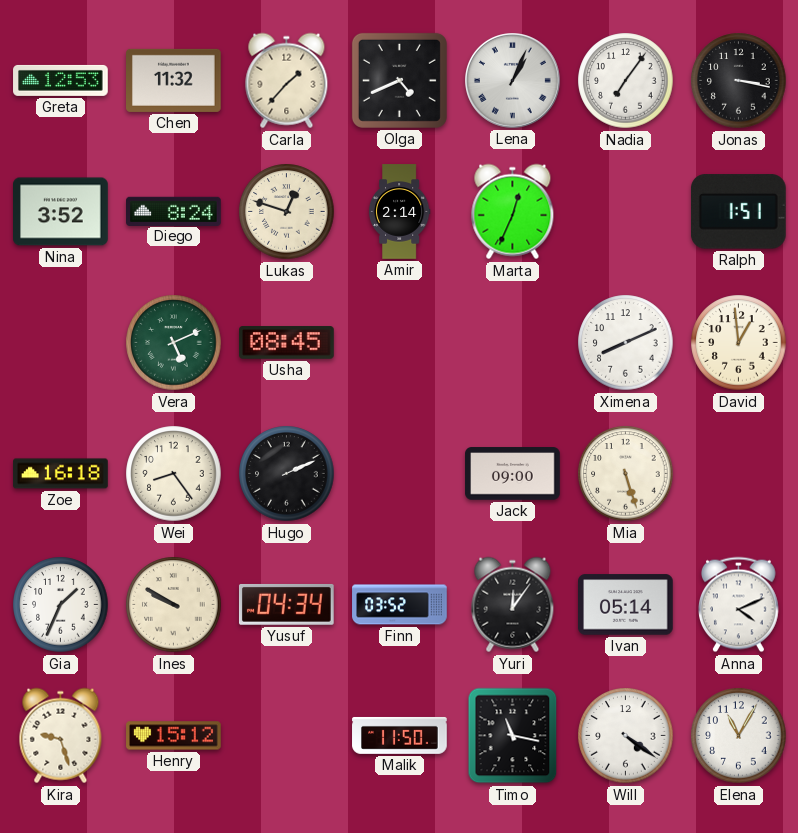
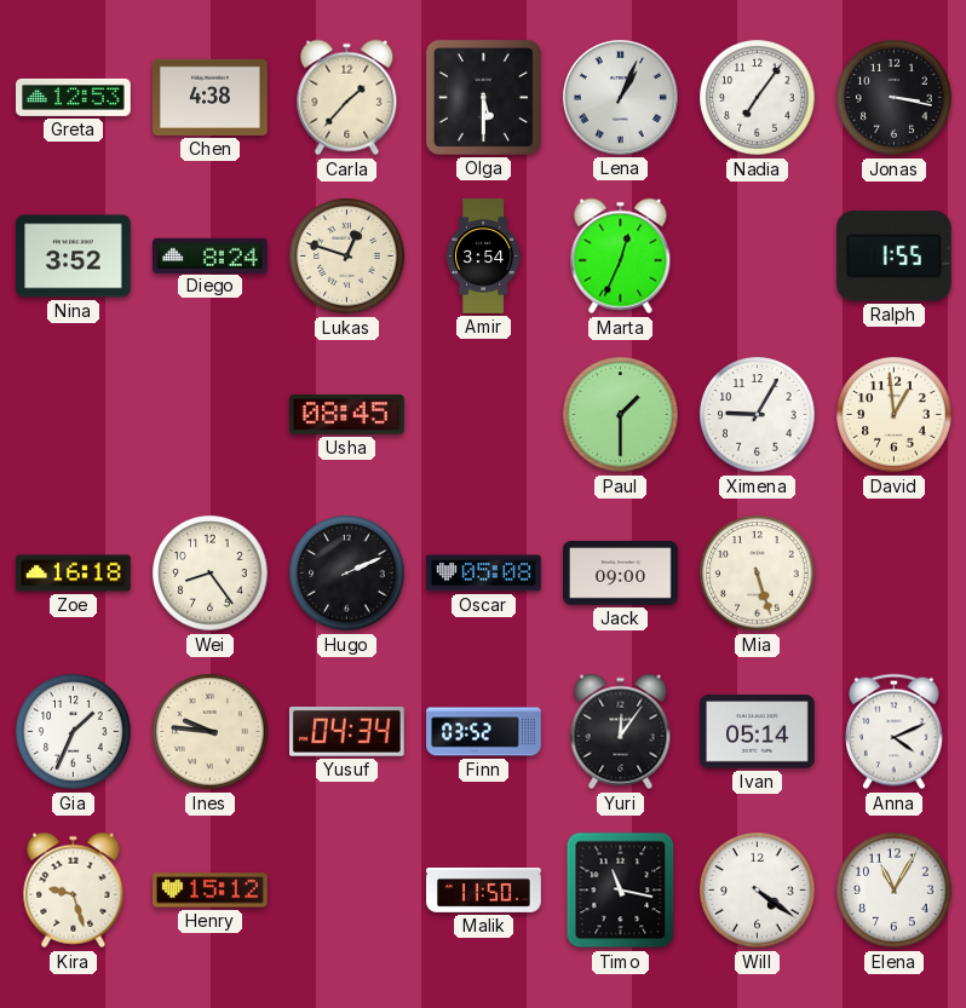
Chen: 11:32 -> 4:38 (211, 97)
Olga: 4:41 -> 5:30 (483, 97)
Amir: 2:14 -> 3:54 (483, 257)
Ralph: 1:51 -> 1:55 (893, 257)
Vera: 5:11 -> none (174, 343)
Paul: none -> 1:30 (621, 415)
Ximena: 8:11 -> 9:05 (758, 415)
Oscar: none -> 05:08 (484, 574)
Ines: 9:50 -> 9:46 (211, 732)
